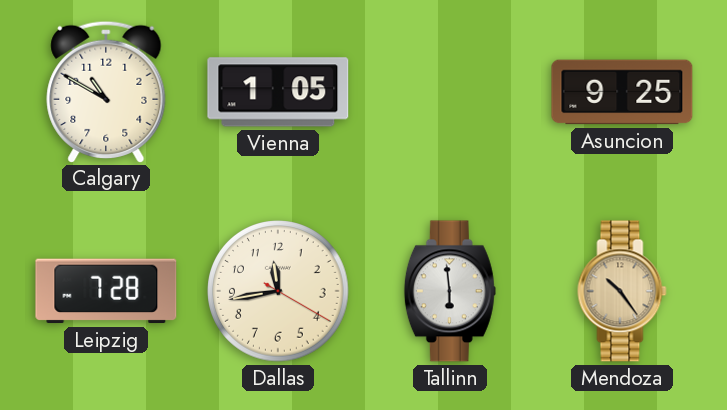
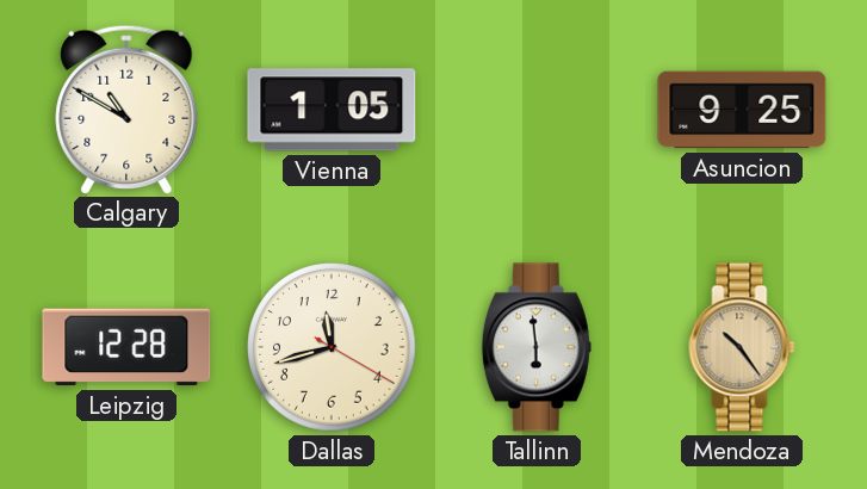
Leipzig: 7:28 -> 12:28 (126, 347)
Dallas: 11:43 -> 11:42 (332, 347)
